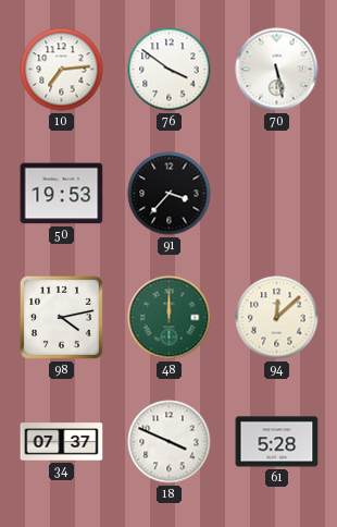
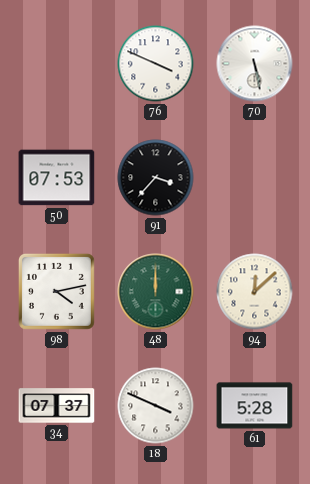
10: 7:14 -> none (62, 70)
76: 3:51 -> 3:49 (156, 64)
50: 19:53 -> 07:53 (57, 178)
